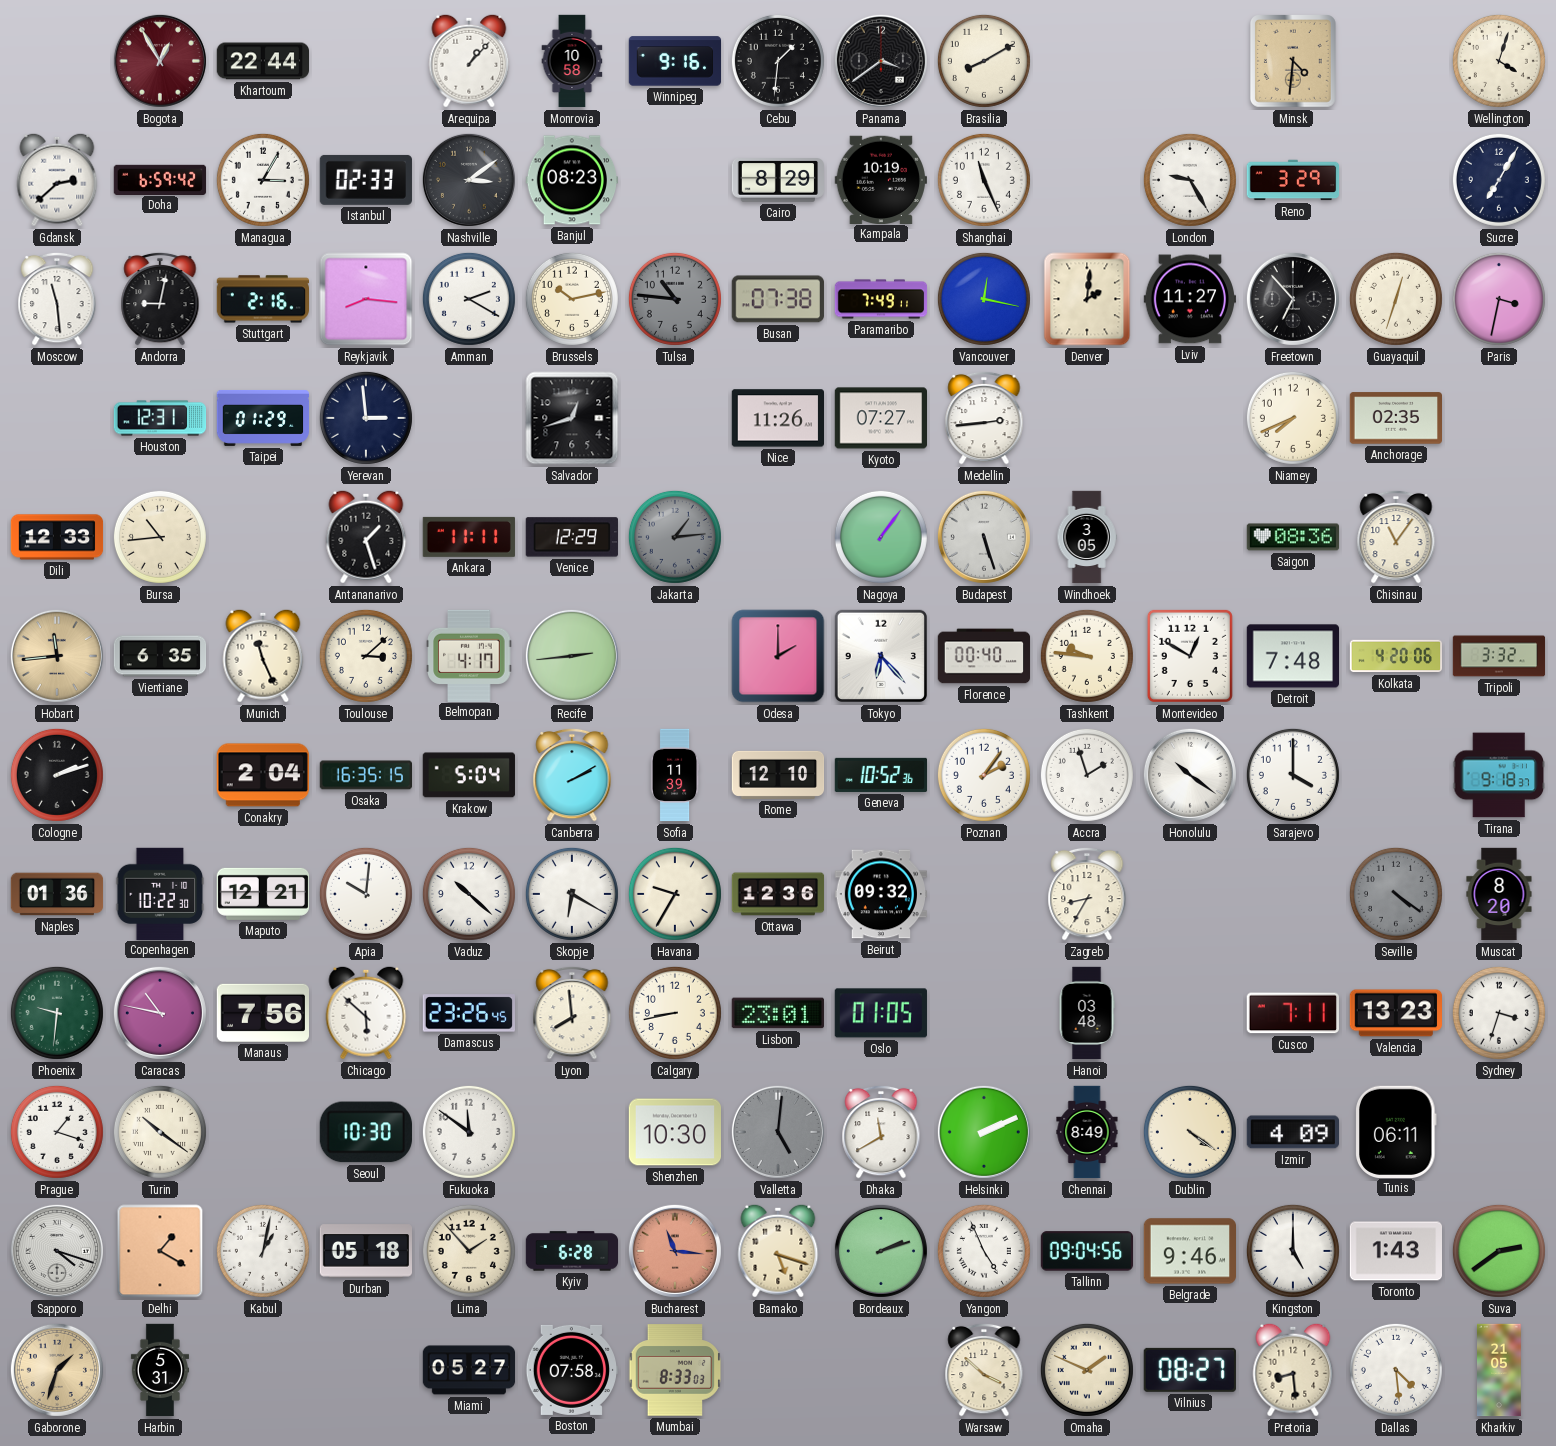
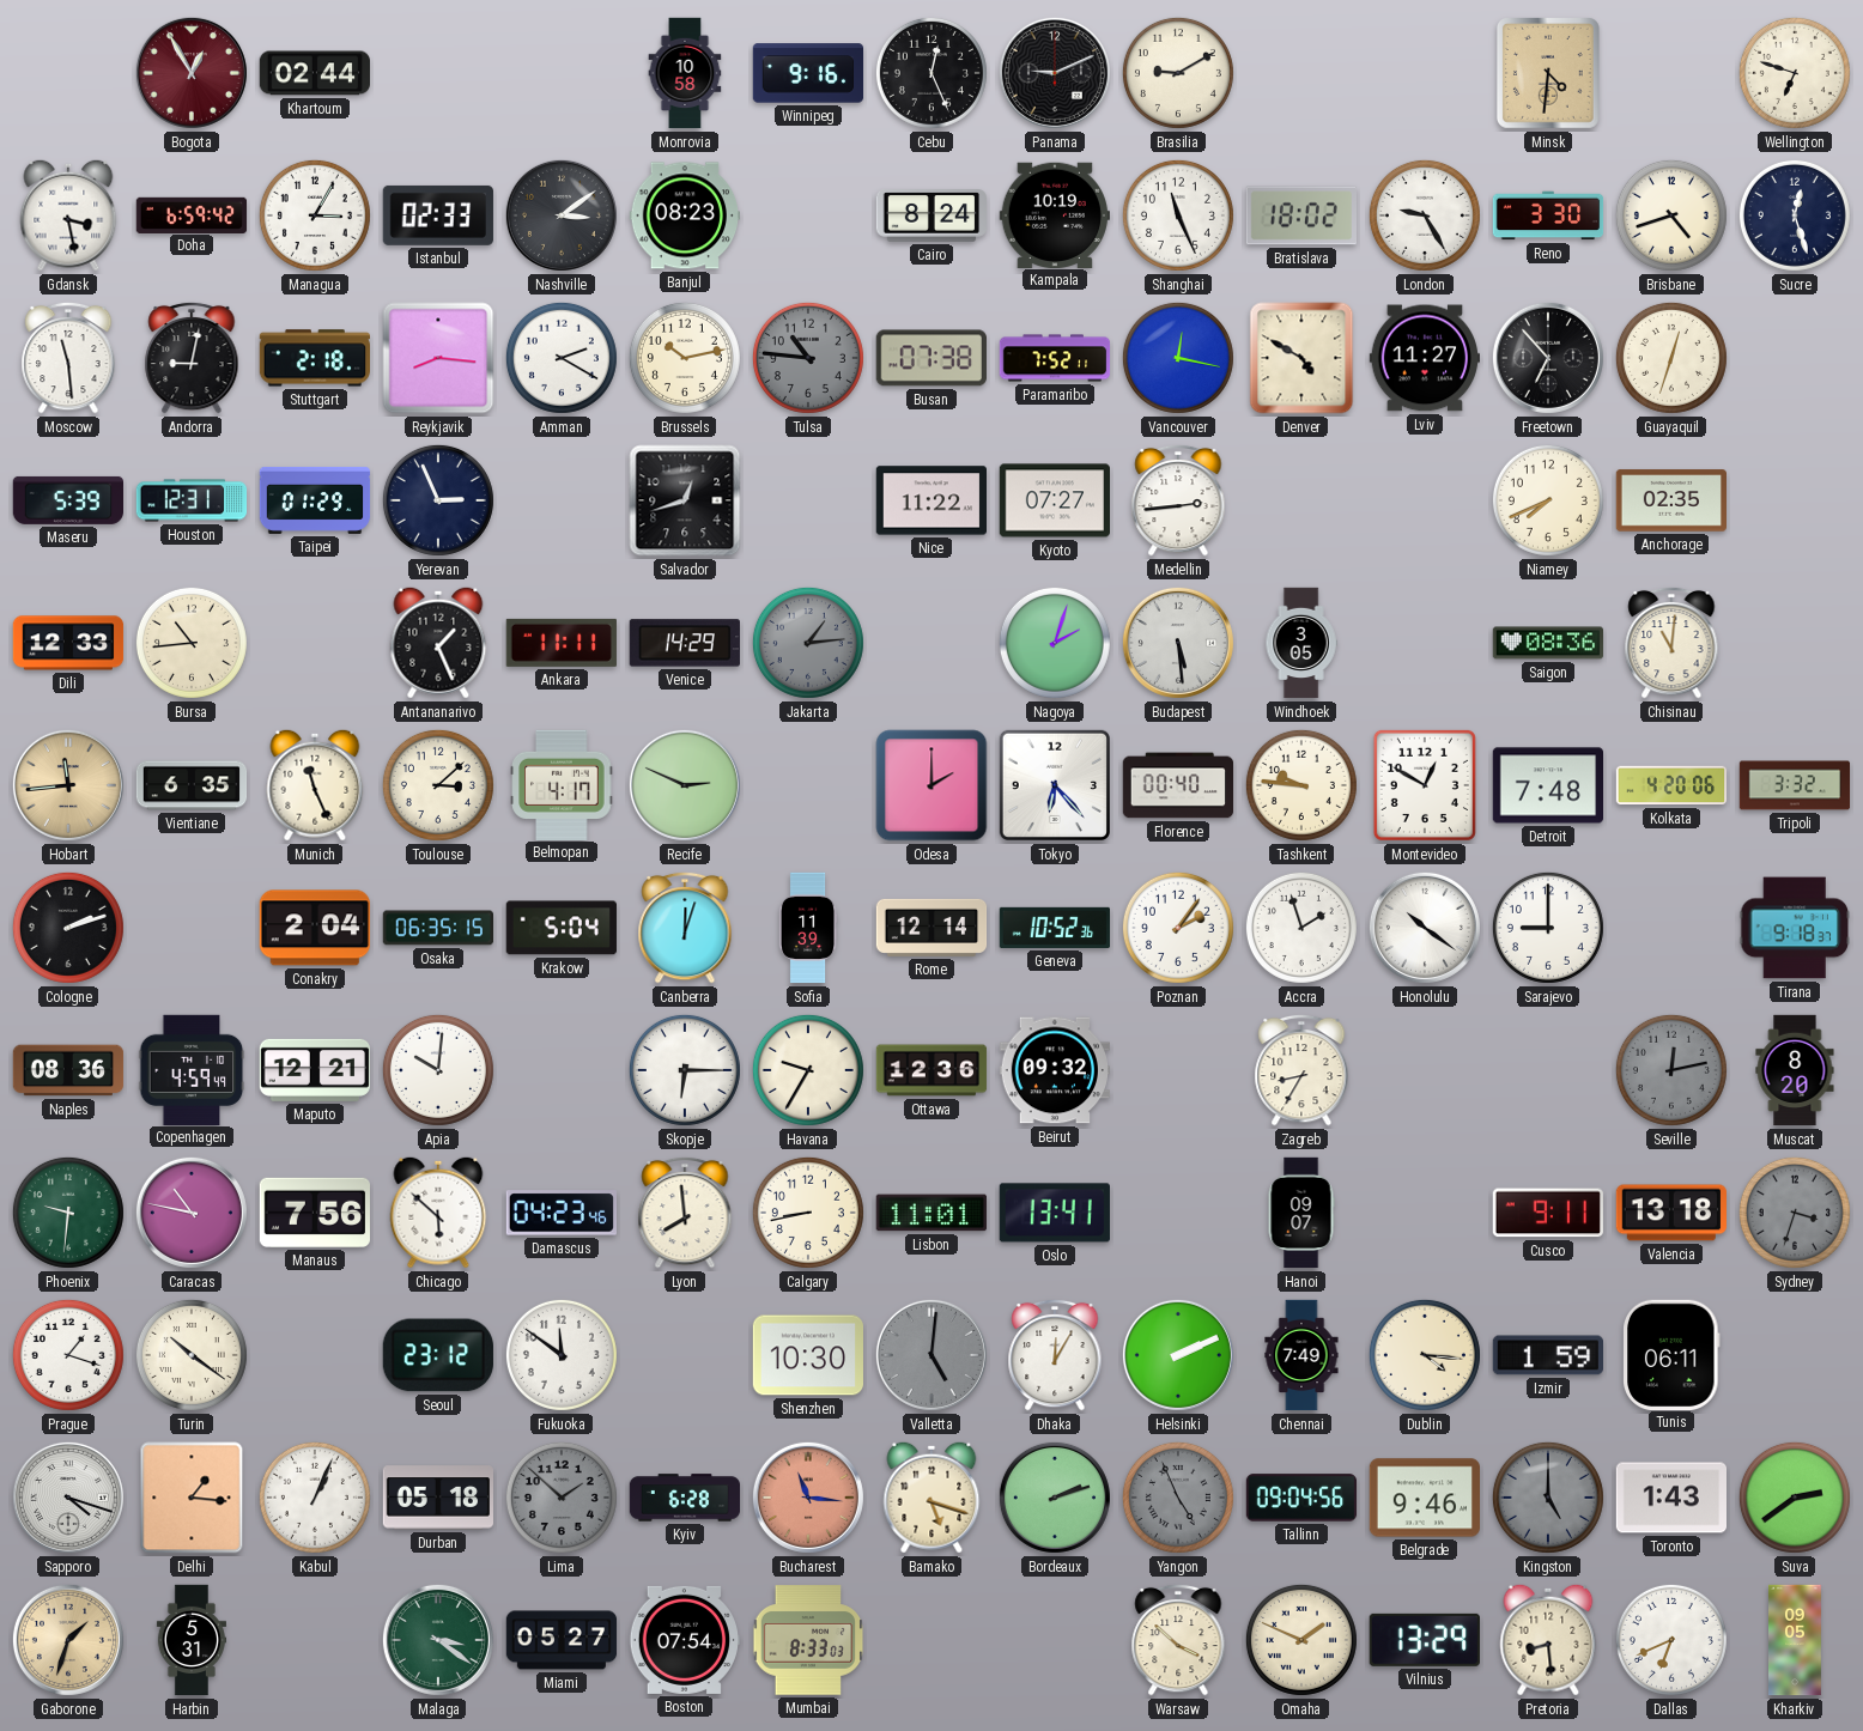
Khartoum: 22:44 -> 02:44 (314, 73)
Arequipa: 1:07 -> none (469, 61)
Cebu: 1:31 -> 12:26 (931, 73)
Panama: 3:39 -> 9:11 (1055, 73)
Brasilia: 8:10 -> 9:10 (1178, 73)
Wellington: 4:03 -> 6:48 (1795, 73)
Gdansk: 2:38 -> 3:28 (68, 215)
Cairo: 8:29 -> 8:24 (931, 215)
Bratislava: none -> 18:02 (1300, 215)
Reno: 3:29 -> 3:30 (1548, 215)
Brisbane: none -> 4:42 (1671, 215)
Sucre: 7:05 -> 12:27 (1795, 215)
Stuttgart: 2:16 -> 2:18 (314, 358)
Paramaribo: 7:49 -> 7:52 (1055, 358)
Denver: 2:01 -> 4:50 (1301, 358)
Paris: 3:32 -> none (1499, 299)
Maseru: none -> 5:39 (68, 500)
Yerevan: 2:59 -> 2:56 (438, 500)
Nice: 11:26 -> 11:22 (930, 500)
Antananarivo: 1:27 -> 1:26 (438, 643)
Venice: 12:29 -> 14:29 (685, 643)
Nagoya: 1:06 -> 2:03 (1055, 643)
Budapest: 5:27 -> 5:29 (1178, 643)
Chisinau: 11:06 -> 11:01 (1671, 643)
Recife: 2:44 -> 2:49 (685, 785)
Osaka: 16:35 -> 06:35 (437, 928)
Canberra: 2:10 -> 12:03 (685, 928)
Rome: 12:10 -> 12:14 (931, 928)
Sarajevo: 4:00 -> 9:00 (1548, 928)
Naples: 01:36 -> 08:36 (68, 1070)
Copenhagen: 10:22 -> 4:59 (192, 1069)
Vaduz: 10:22 -> none (469, 894)
Skopje: 6:20 -> 6:15 (685, 1070)
Seville: 4:21 -> 12:13 (1671, 1070)
Damascus: 23:26 -> 04:23 (560, 1213)
Lisbon: 23:01 -> 11:01 (930, 1213)
Oslo: 01:05 -> 13:41 (1055, 1213)
Hanoi: 03:48 -> 09:07 (1301, 1213)
Cusco: 7:11 -> 9:11 (1548, 1213)
Valencia: 13:23 -> 13:18 (1670, 1213)
Sydney dial: white -> grey (1795, 1213)
Seoul: 10:30 -> 23:12 (438, 1355)
Dhaka: 11:40 -> 12:05 (1055, 1355)
Chennai: 8:49 -> 7:49 (1301, 1355)
Dublin: 4:21 -> 4:16 (1425, 1355)
Izmir: 4:09 -> 1:59 (1547, 1355)
Delhi: 1:20 -> 1:16 (192, 1498)
Kabul: 1:02 -> 1:04 (315, 1498)
Lima: 1:53 -> 1:52 (562, 1498)
Lima dial: cream -> grey (562, 1498)
Yangon dial: white -> grey (1178, 1498)
Kingston dial: white -> grey (1548, 1498)
Malaga: none -> 3:21 (438, 1640)
Boston: 07:58 -> 07:54 (684, 1640)
Vilnius: 08:27 -> 13:29 (1425, 1640)
Dallas: 4:29 -> 6:41 (1671, 1640)
Kharkiv: 21:05 -> 09:05 (1796, 1640)
